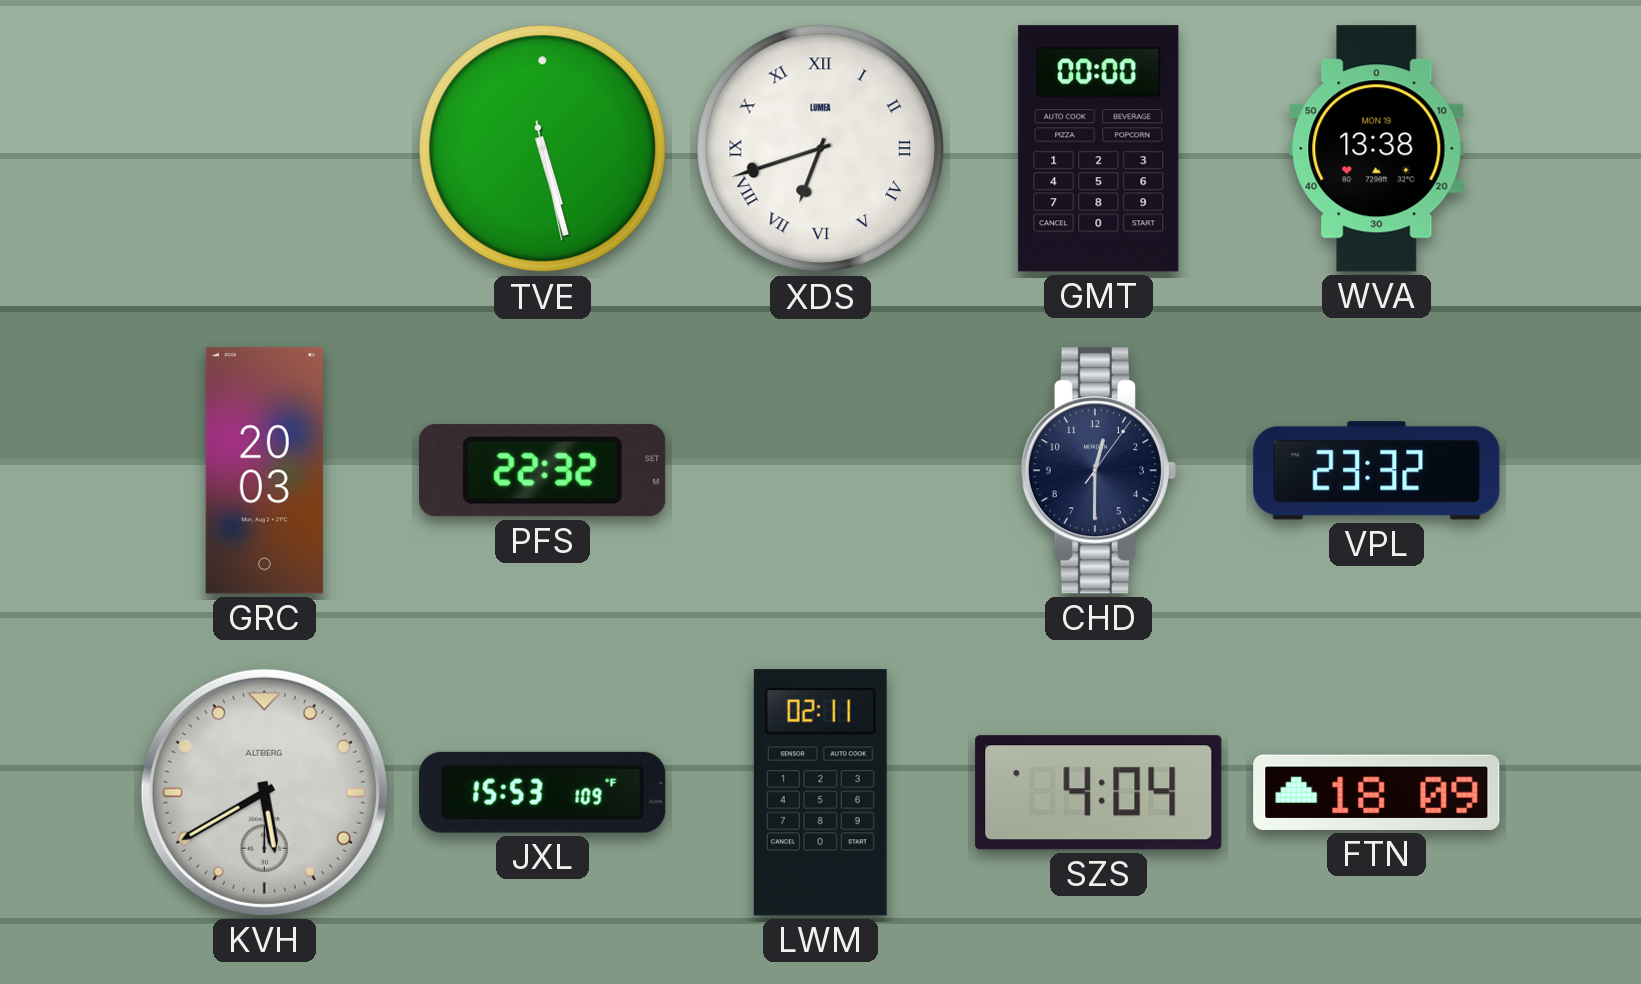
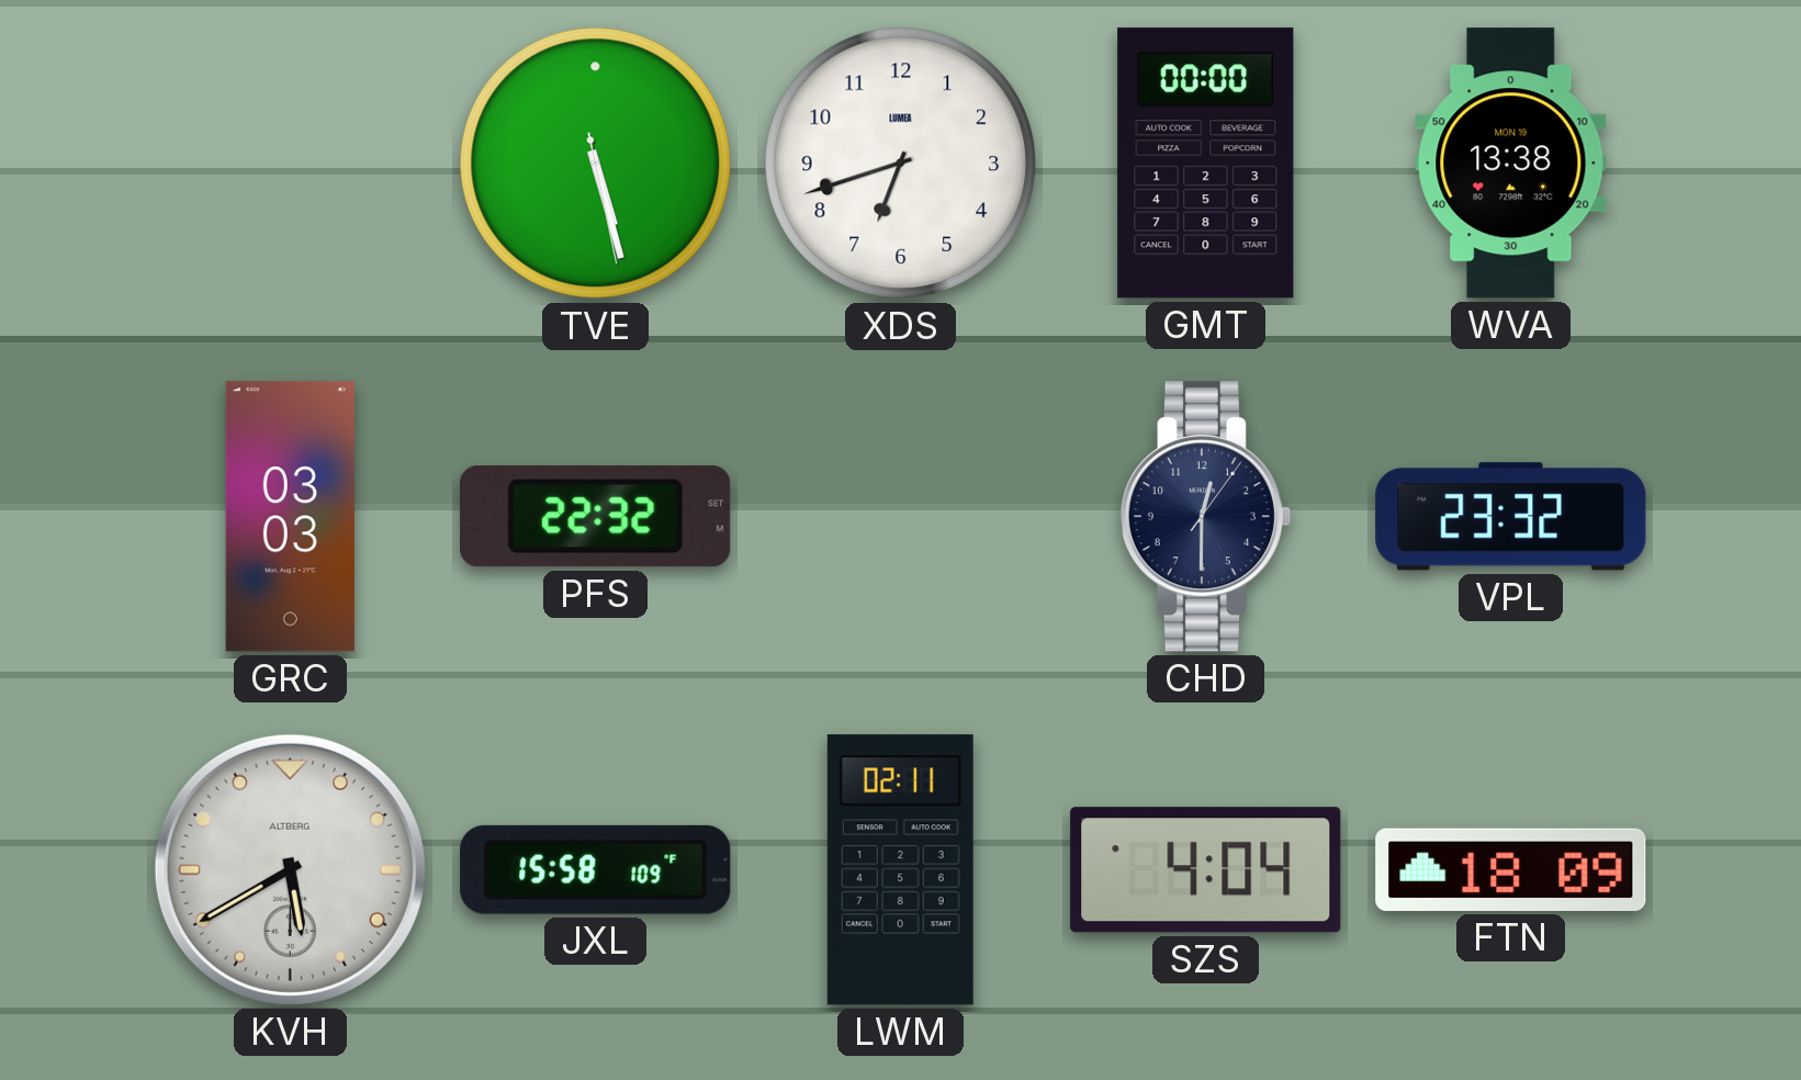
XDS numerals: Roman -> Arabic (901, 164)
GRC: 20:03 -> 03:03 (290, 517)
JXL: 15:53 -> 15:58 (596, 869)
